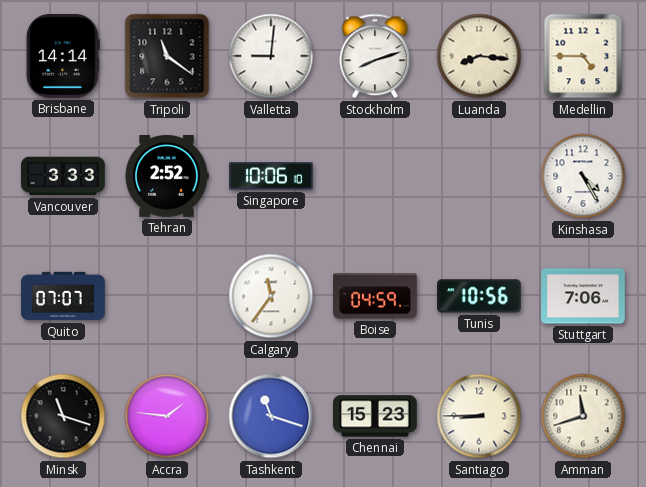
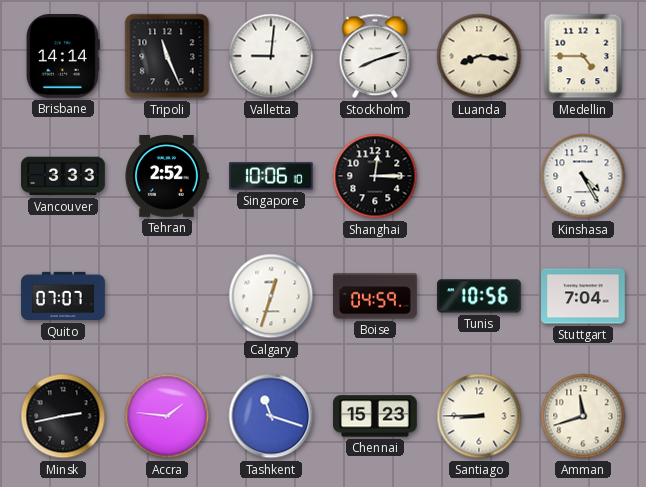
Tripoli: 11:21 -> 11:26 (167, 56)
Shanghai: none -> 12:15 (375, 176)
Calgary: 11:36 -> 12:33 (271, 296)
Stuttgart: 7:06 -> 7:04 (583, 296)
Minsk: 11:18 -> 2:43 (63, 416)
